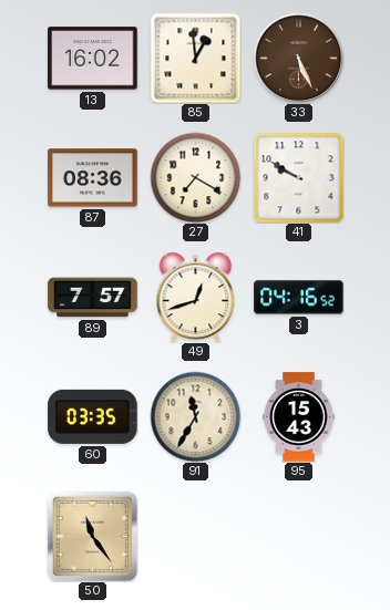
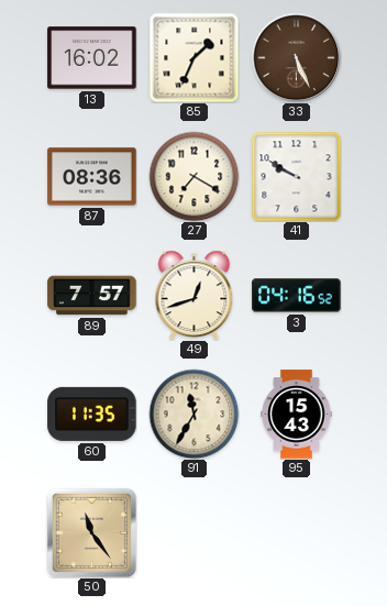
85: 12:59 -> 1:34 (193, 57)
60: 03:35 -> 11:35 (92, 414)
